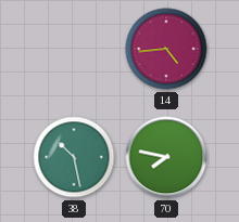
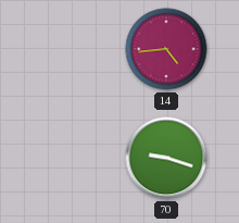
38: 10:28 -> none (74, 157)
70: 7:47 -> 9:18 (166, 158)
